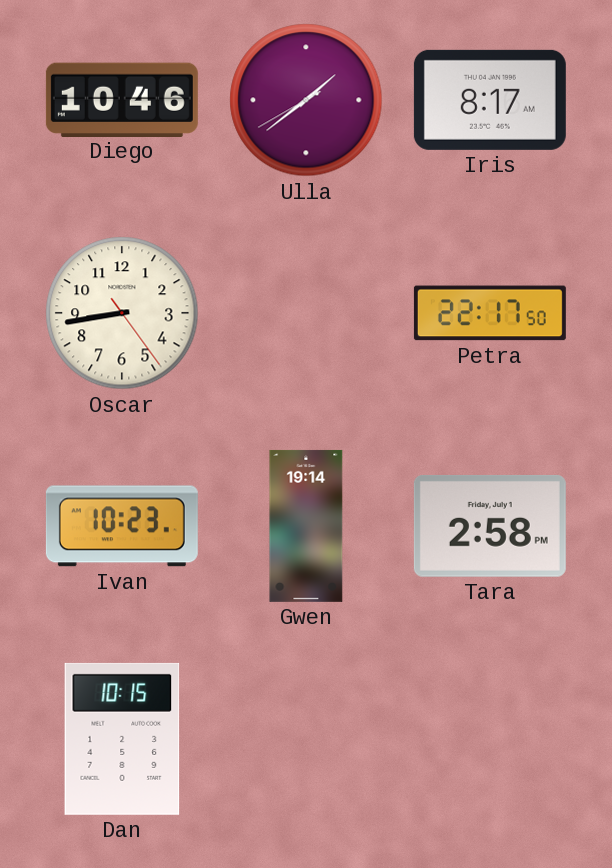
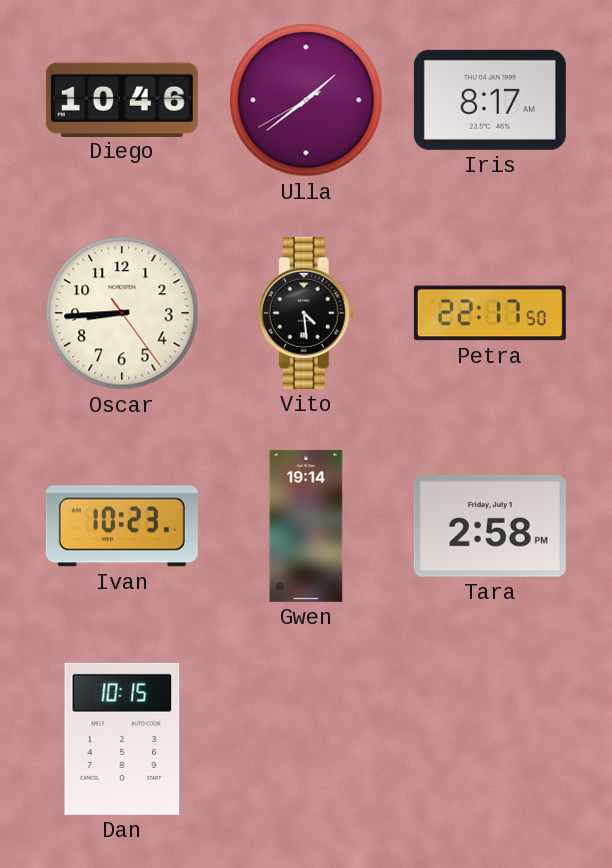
Oscar: 8:43 -> 8:44 (122, 313)
Vito: none -> 4:29 (306, 313)
